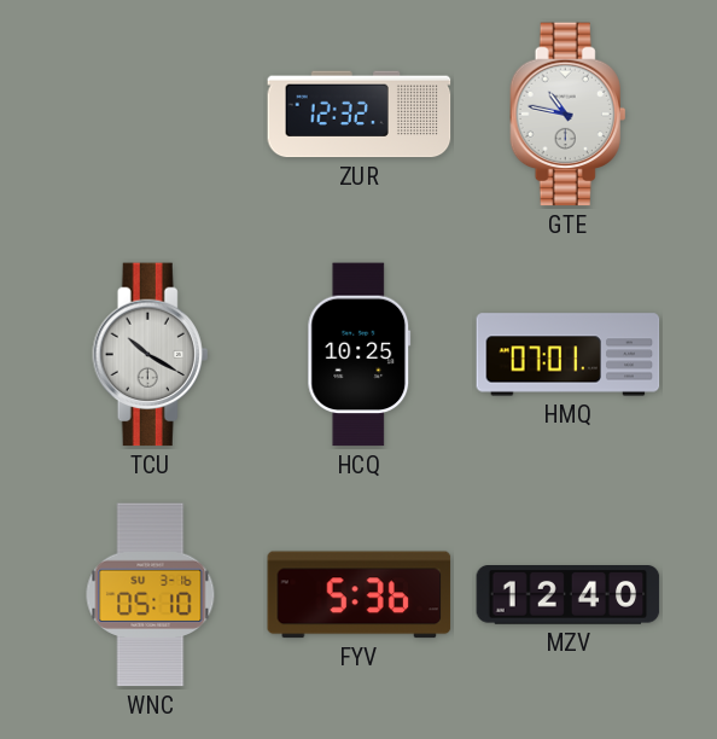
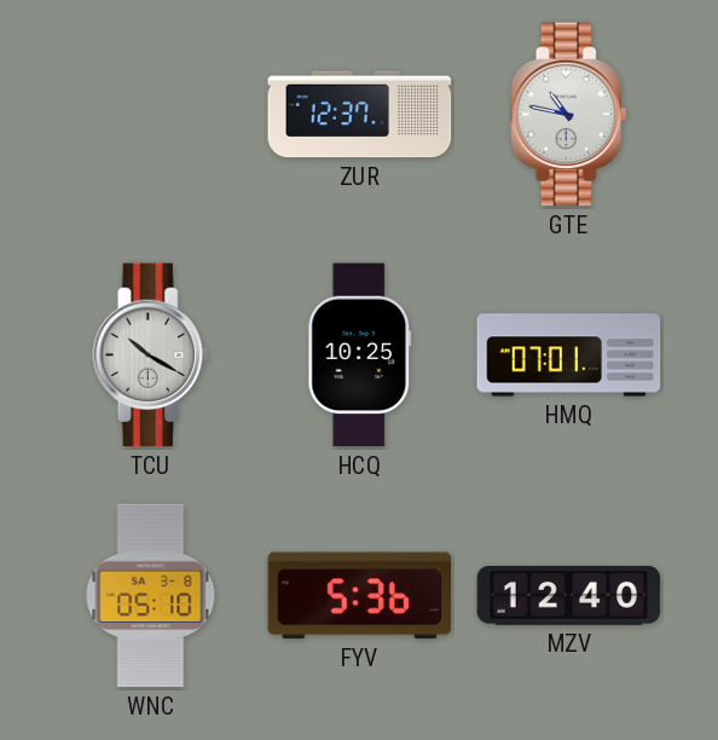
ZUR: 12:32 -> 12:37 (360, 115)
WNC date: SU 3-16 -> SA 3-8 (151, 596)
